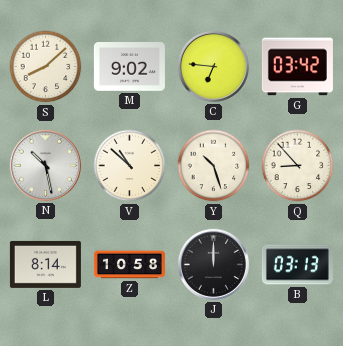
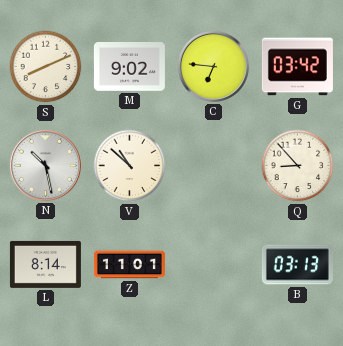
S: 8:08 -> 8:11 (46, 67)
Y: 10:27 -> none (214, 166)
Z: 10:58 -> 11:01 (129, 265)
J: 12:00 -> none (213, 264)
